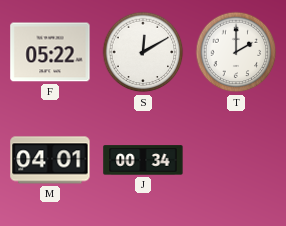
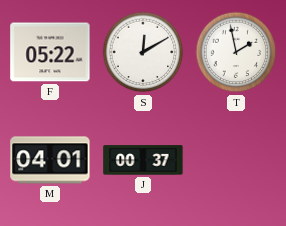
T: 2:00 -> 1:58 (236, 52)
J: 00:34 -> 00:37 (143, 160)
